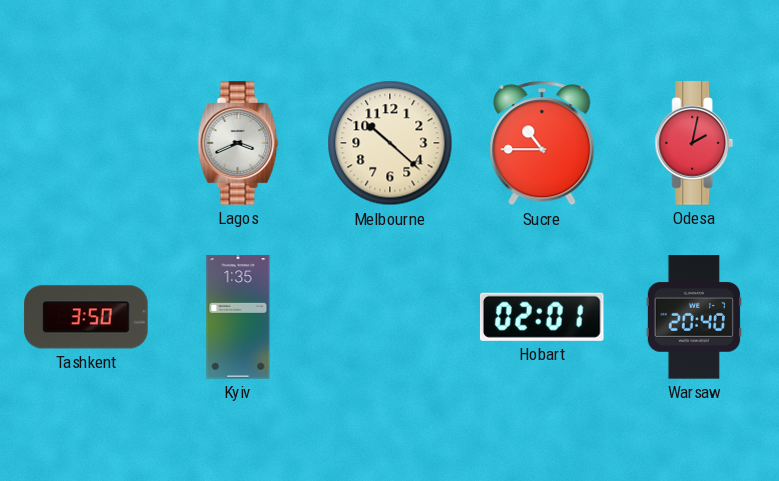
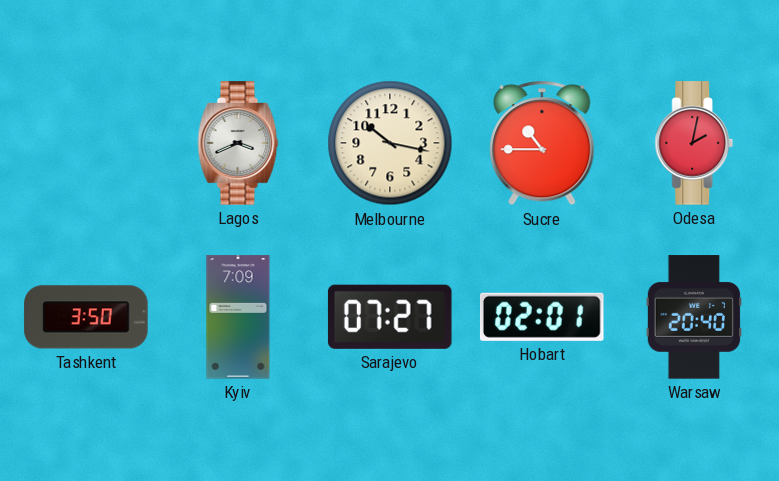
Melbourne: 10:22 -> 10:17 (390, 143)
Kyiv: 1:35 -> 7:09 (238, 317)
Sarajevo: none -> 07:27 (390, 317)
